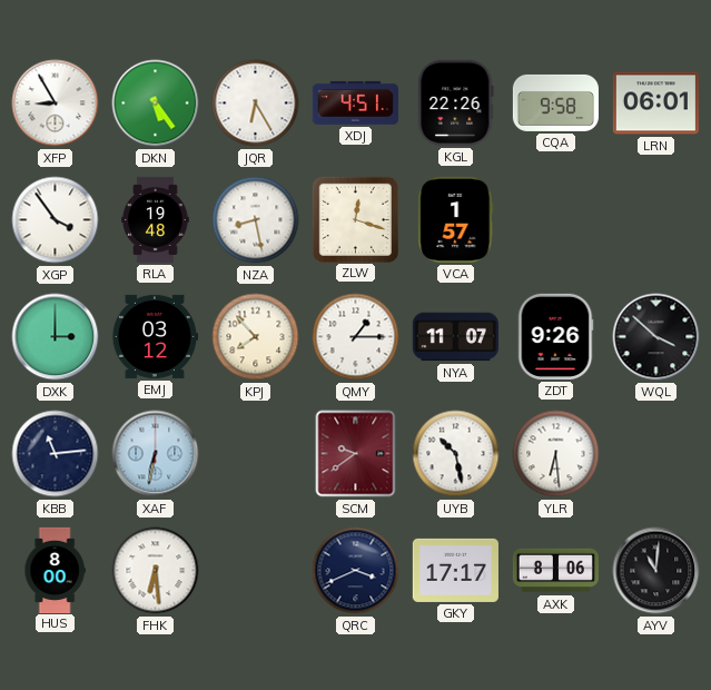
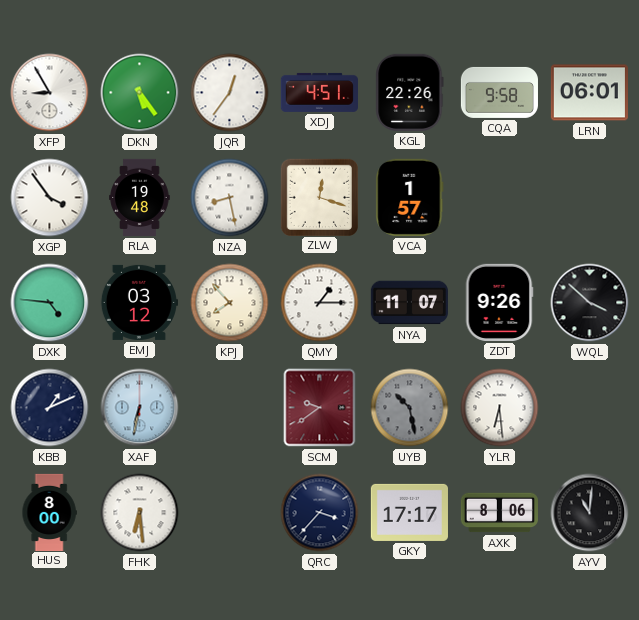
JQR: 6:25 -> 12:36 (230, 93)
DXK: 3:00 -> 4:46 (50, 303)
KBB: 11:14 -> 1:11 (50, 408)
UYB dial: white -> grey (410, 408)
QRC: 3:41 -> 3:37 (320, 513)
